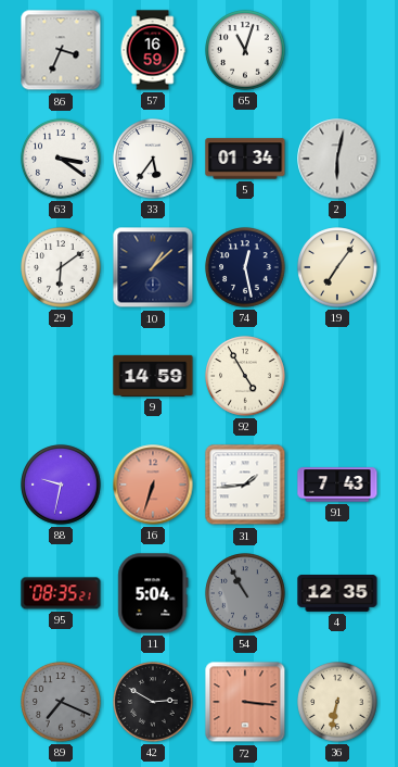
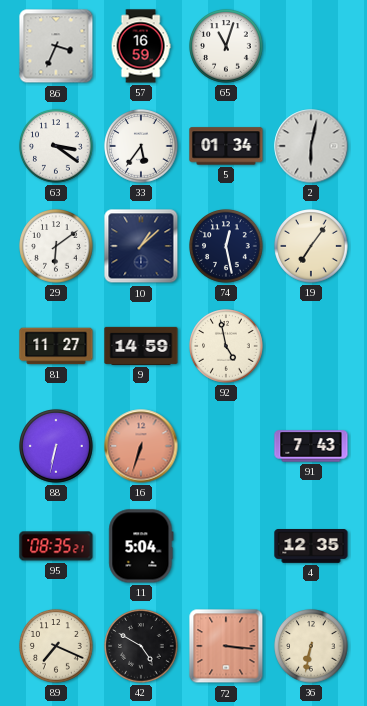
81: none -> 11:27 (56, 346)
92: 4:55 -> 4:58 (226, 346)
88: 9:32 -> 6:32 (56, 446)
31: 1:44 -> none (245, 485)
54: 10:55 -> none (245, 593)
89 dial: grey -> cream (56, 646)
42: 2:50 -> 4:50 (141, 646)
